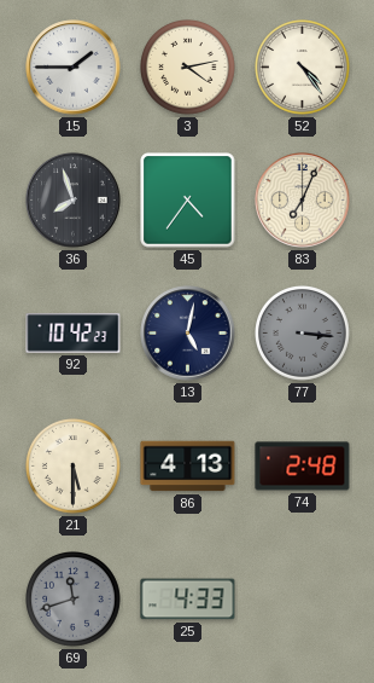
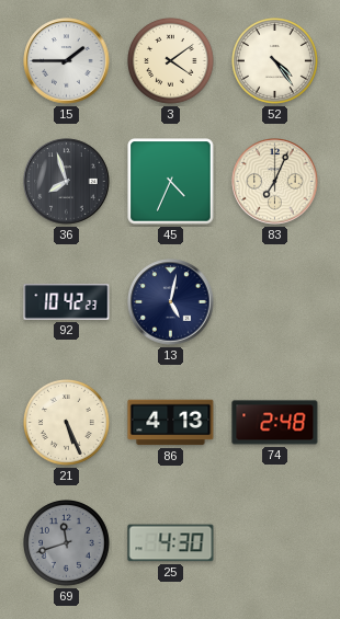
3: 4:13 -> 4:09 (171, 61)
45: 4:36 -> 4:34 (171, 182)
77: 3:16 -> none (303, 334)
21: 5:30 -> 5:26 (67, 423)
25: 4:33 -> 4:30 (171, 543)
